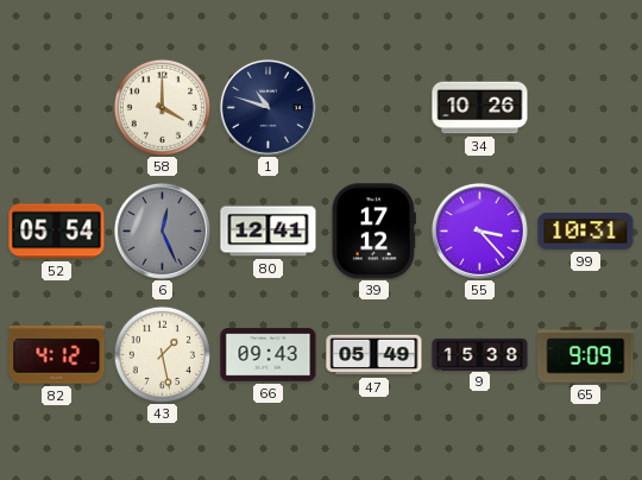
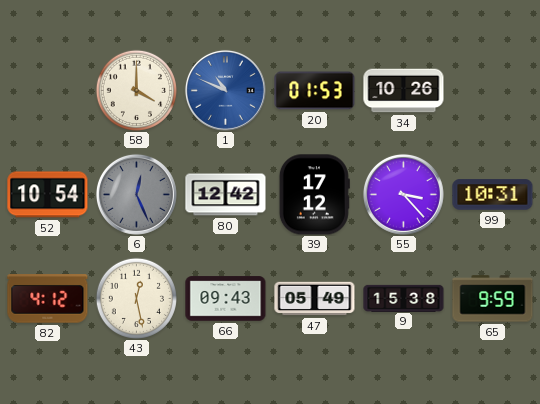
1: 10:48 -> 10:49 (225, 90)
1 dial: navy -> blue (225, 90)
20: none -> 01:53 (315, 91)
52: 05:54 -> 10:54 (48, 195)
80: 12:41 -> 12:42 (226, 195)
43: 1:28 -> 12:28 (136, 298)
65: 9:09 -> 9:59 (493, 299)
